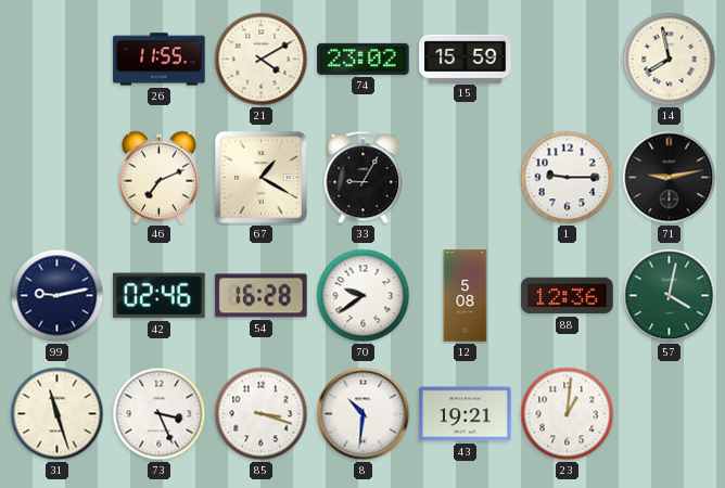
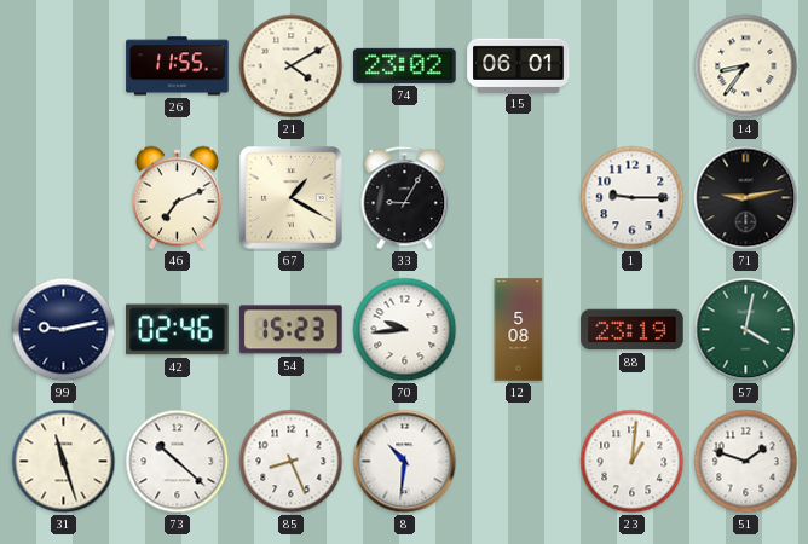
15: 15:59 -> 06:01 (519, 65)
14: 7:58 -> 8:36 (746, 66)
54: 16:28 -> 15:23 (292, 330)
70: 9:39 -> 9:44 (405, 330)
88: 12:36 -> 23:19 (633, 330)
73: 3:26 -> 10:22 (178, 462)
85: 3:18 -> 8:26 (292, 462)
43: 19:21 -> none (466, 414)
51: none -> 1:48 (746, 462)
